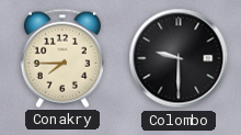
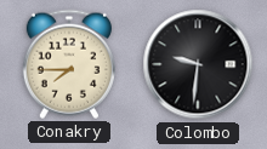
Colombo: 9:30 -> 9:31 (198, 64)
